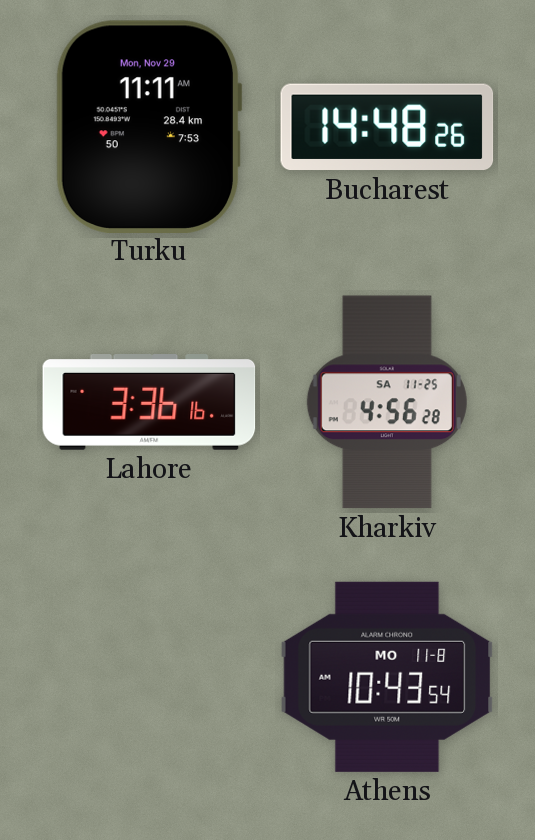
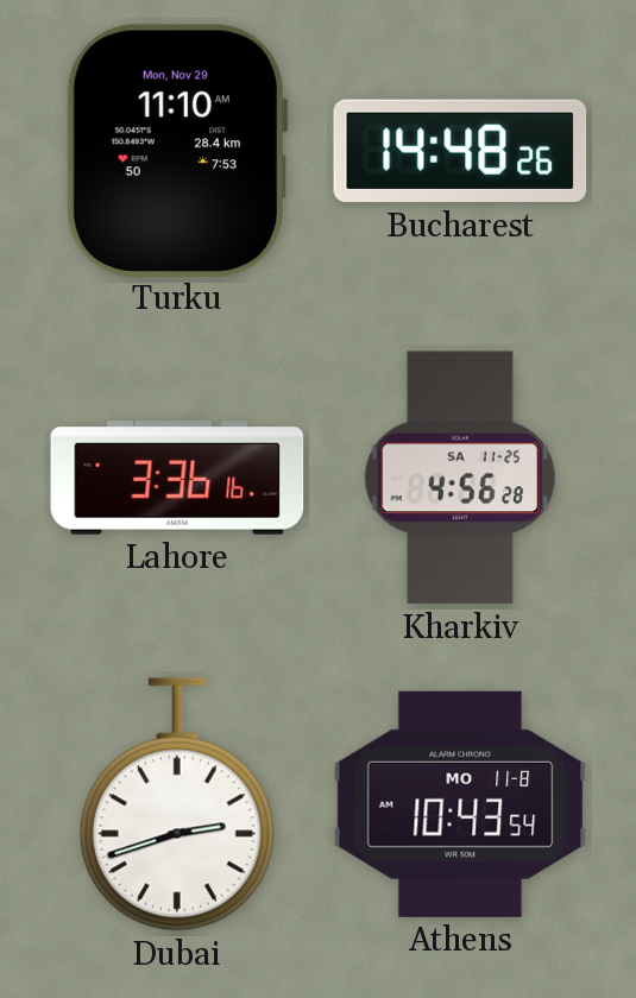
Turku: 11:11 -> 11:10 (177, 150)
Dubai: none -> 2:42 (177, 804)
